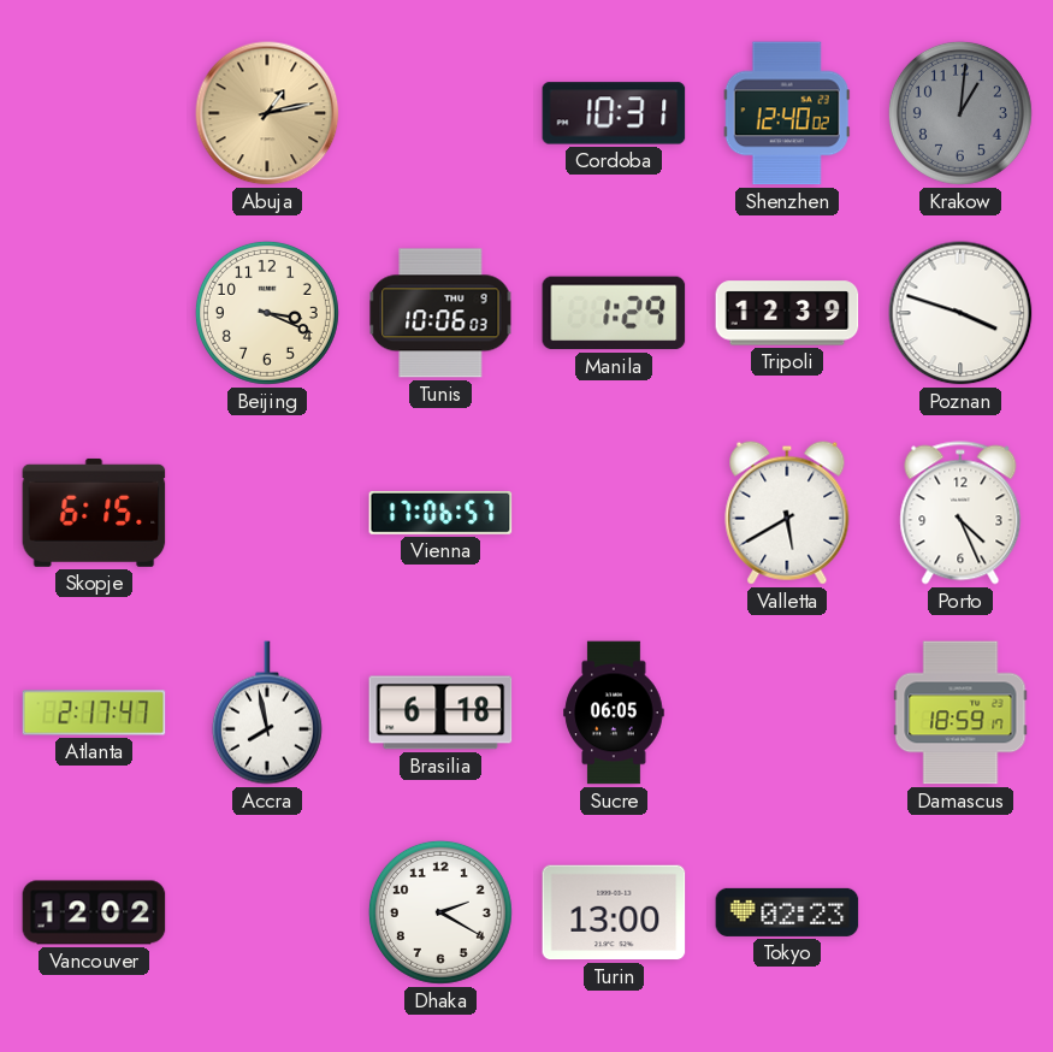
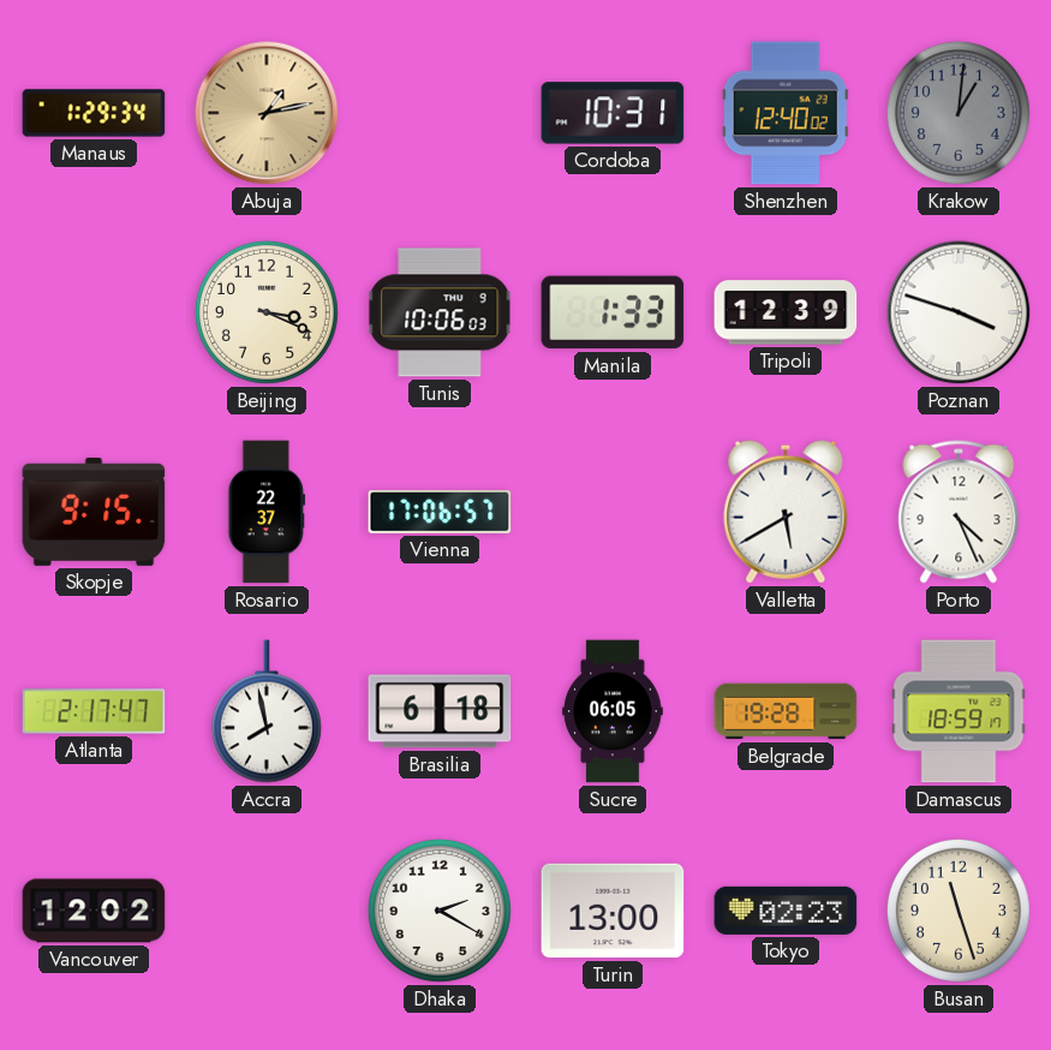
Manaus: none -> 1:29 (94, 113)
Manila: 1:29 -> 1:33 (613, 312)
Skopje: 6:15 -> 9:15 (94, 512)
Rosario: none -> 22:37 (267, 512)
Belgrade: none -> 19:28 (786, 711)
Busan: none -> 11:27 (959, 911)
